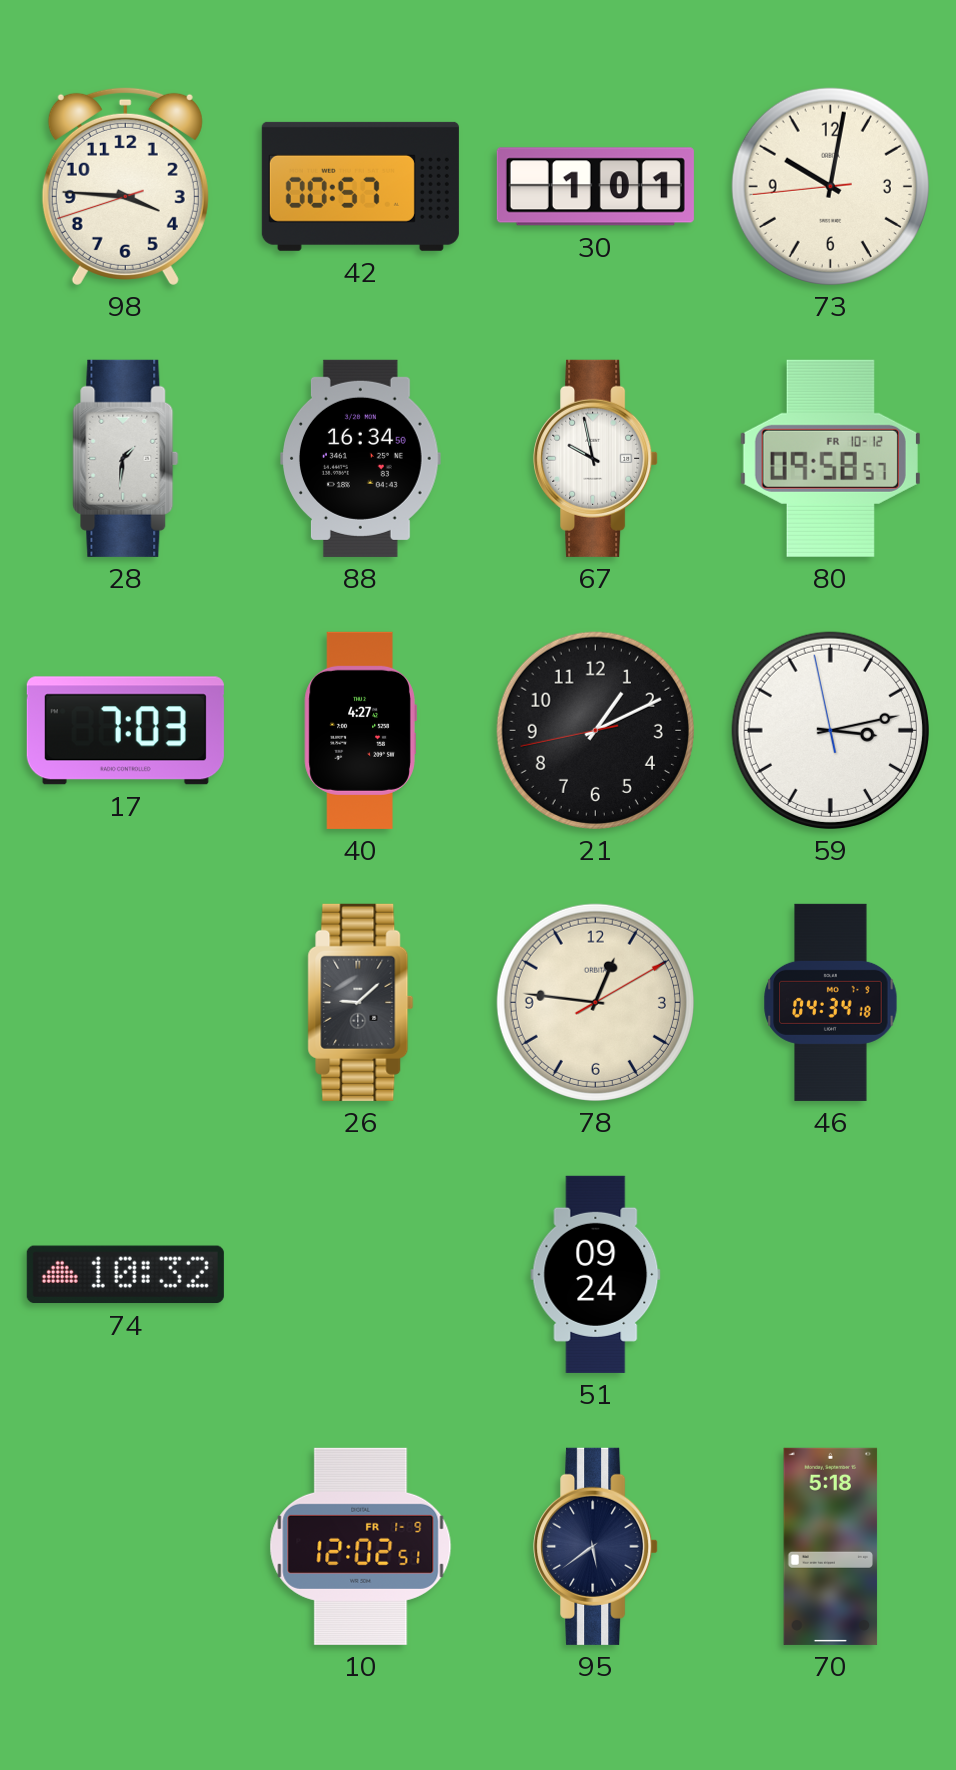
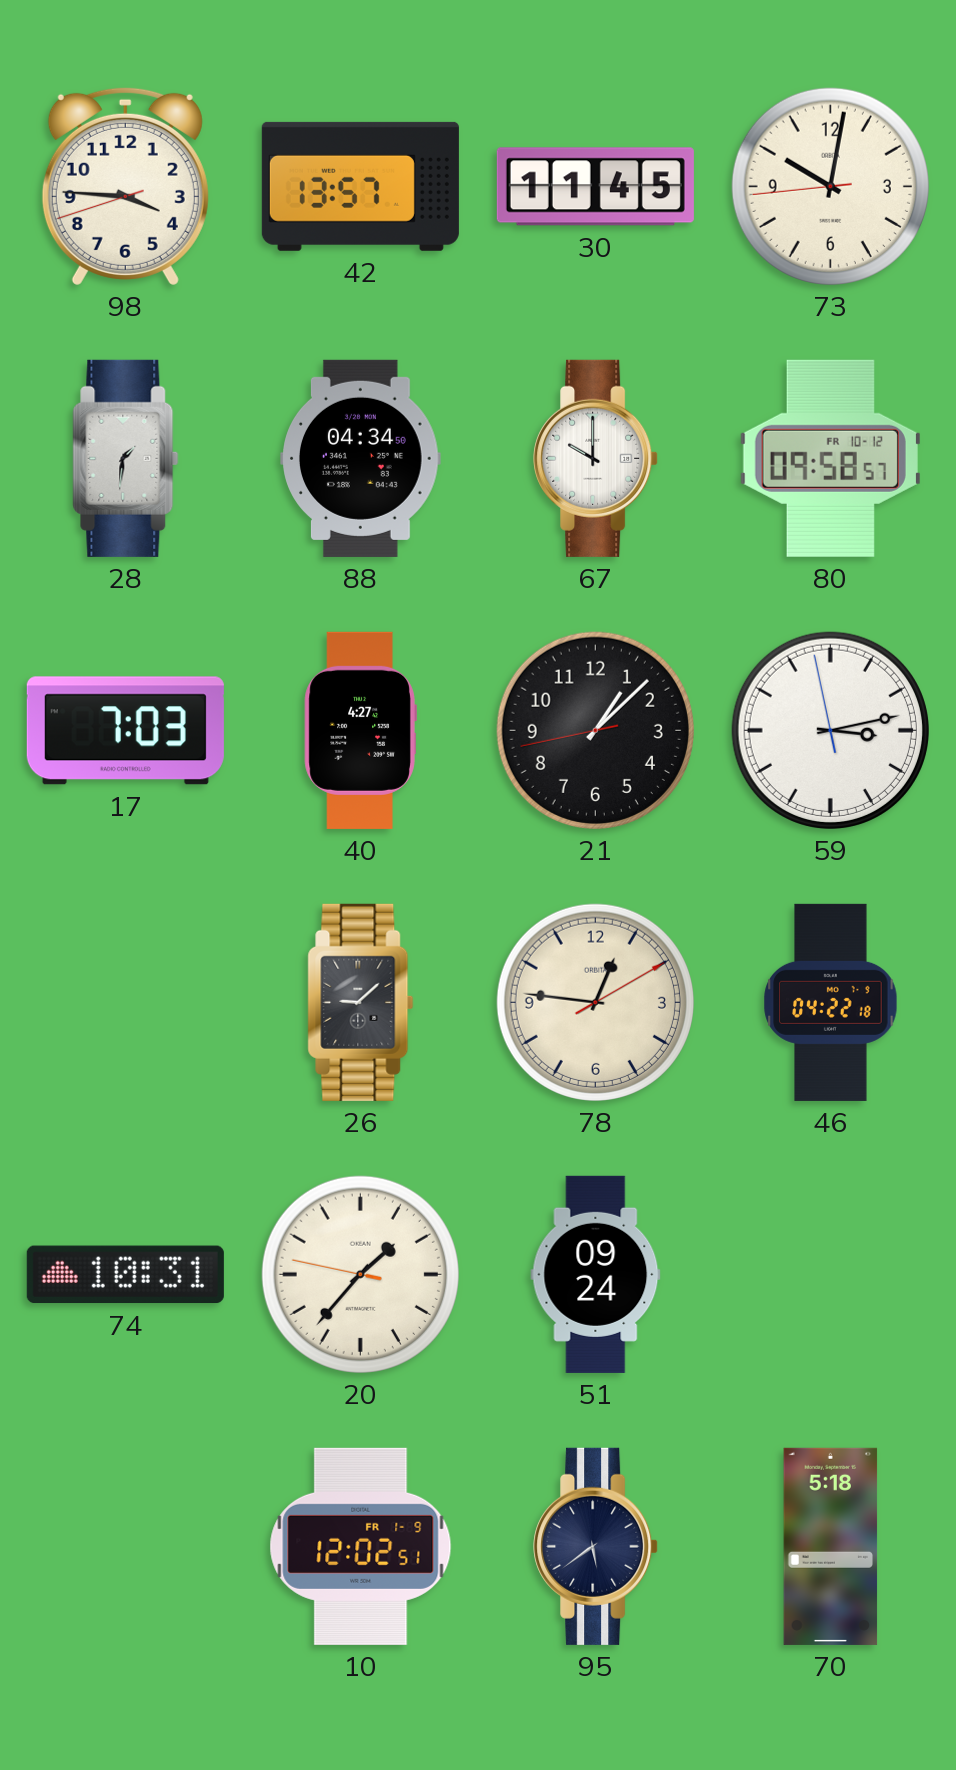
42: 00:57 -> 13:57 (360, 186)
30: 1:01 -> 11:45 (595, 187)
88: 16:34 -> 04:34 (361, 458)
67: 9:58 -> 10:00 (596, 458)
21: 1:10 -> 1:07 (595, 730)
46: 04:34 -> 04:22 (831, 1002)
74: 10:32 -> 10:31 (125, 1275)
20: none -> 1:36 (360, 1274)
